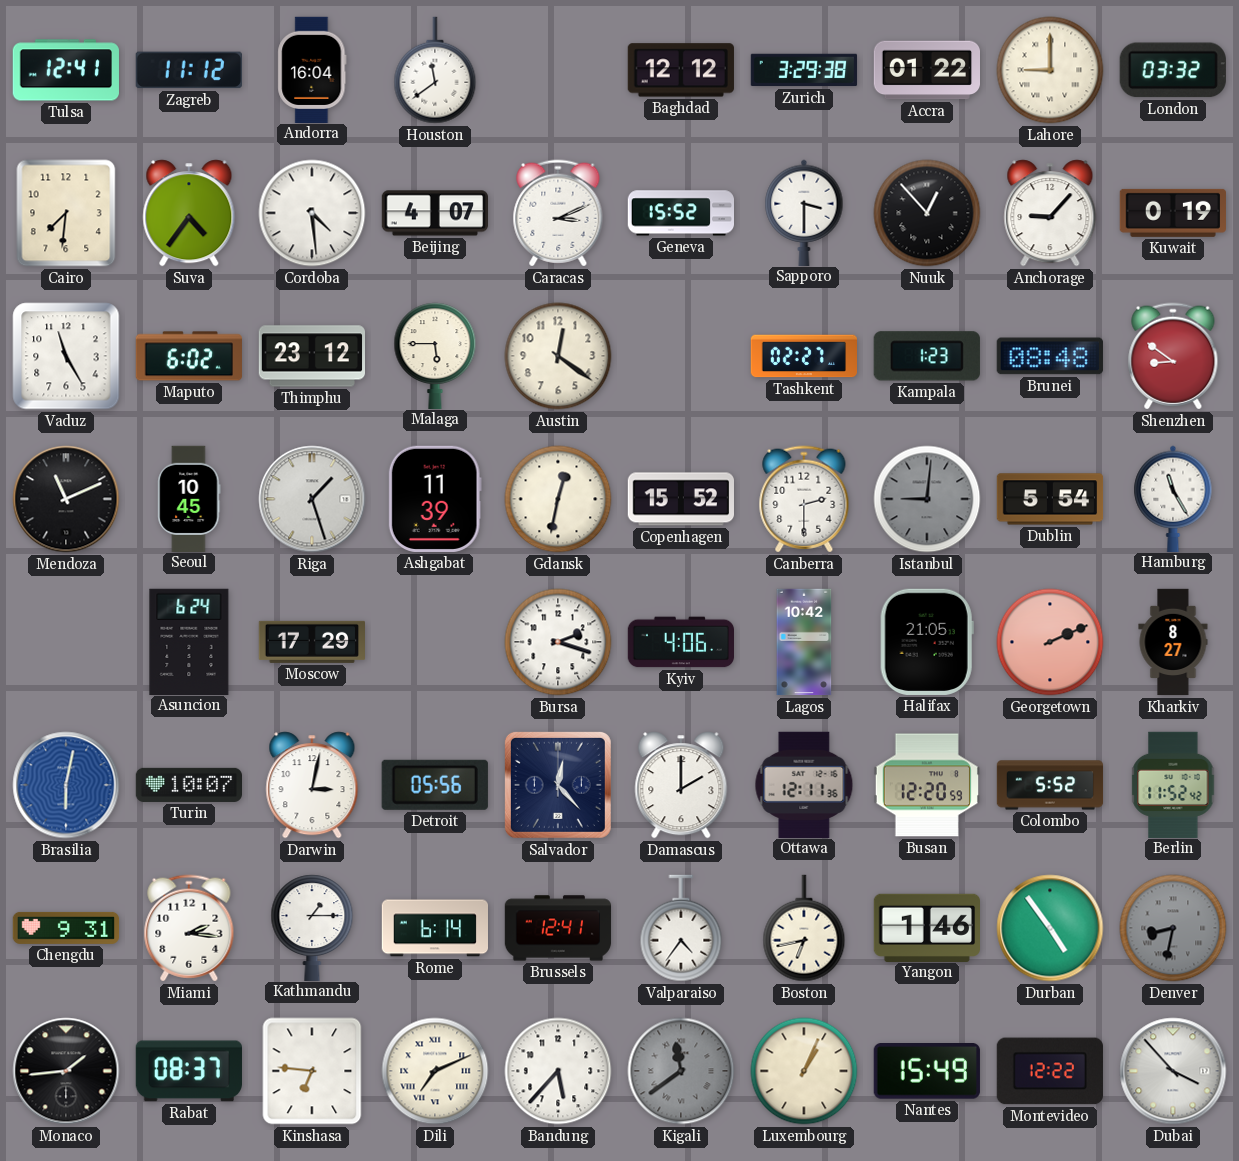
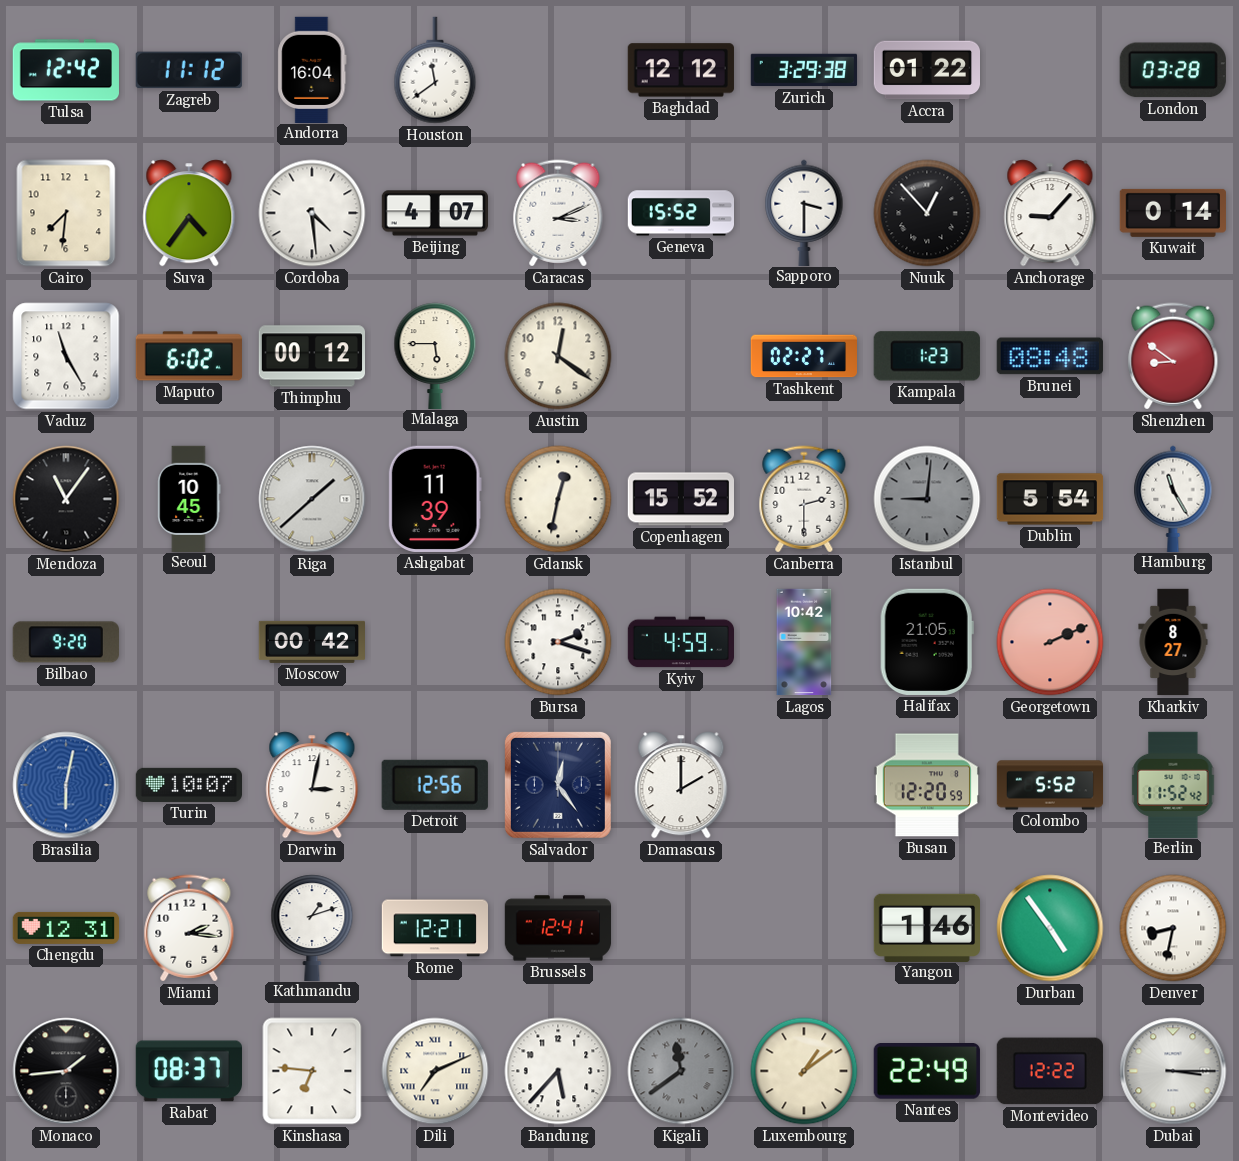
Tulsa: 12:41 -> 12:42 (66, 70)
Lahore: 9:00 -> none (1050, 70)
London: 03:32 -> 03:28 (1173, 70)
Kuwait: 0:19 -> 0:14 (1172, 213)
Thimphu: 23:12 -> 00:12 (311, 356)
Mendoza: 11:11 -> 11:06 (66, 499)
Riga: 1:27 -> 1:38 (312, 499)
Bilbao: none -> 9:20 (66, 642)
Asuncion: 6:24 -> none (189, 641)
Moscow: 17:29 -> 00:42 (311, 642)
Kyiv: 4:06 -> 4:59 (680, 642)
Detroit: 05:56 -> 12:56 (435, 785)
Salvador: 12:23 -> 12:24 (558, 785)
Ottawa: 12:11 -> none (804, 784)
Chengdu: 9:31 -> 12:31 (66, 928)
Kathmandu: 1:15 -> 1:12 (312, 927)
Rome: 6:14 -> 12:21 (434, 928)
Valparaiso: 4:36 -> none (681, 928)
Boston: 6:43 -> none (804, 928)
Denver dial: grey -> white (1173, 928)
Luxembourg: 1:04 -> 1:09 (804, 1071)
Nantes: 15:49 -> 22:49 (927, 1072)
Dubai: 3:53 -> 3:15 (1173, 1071)
